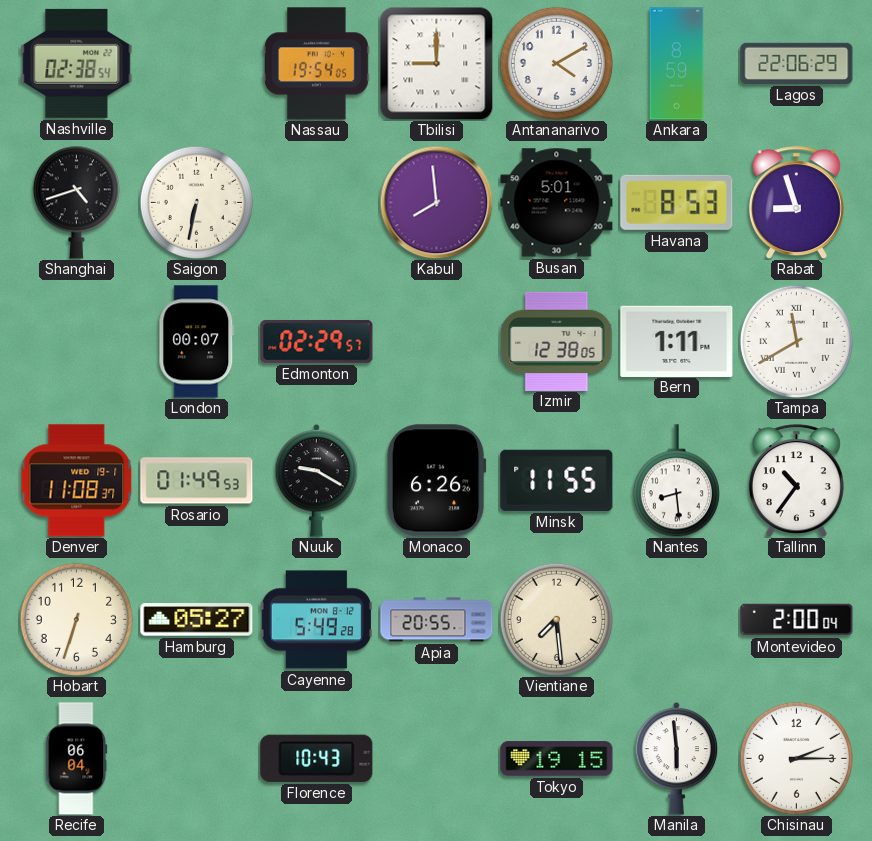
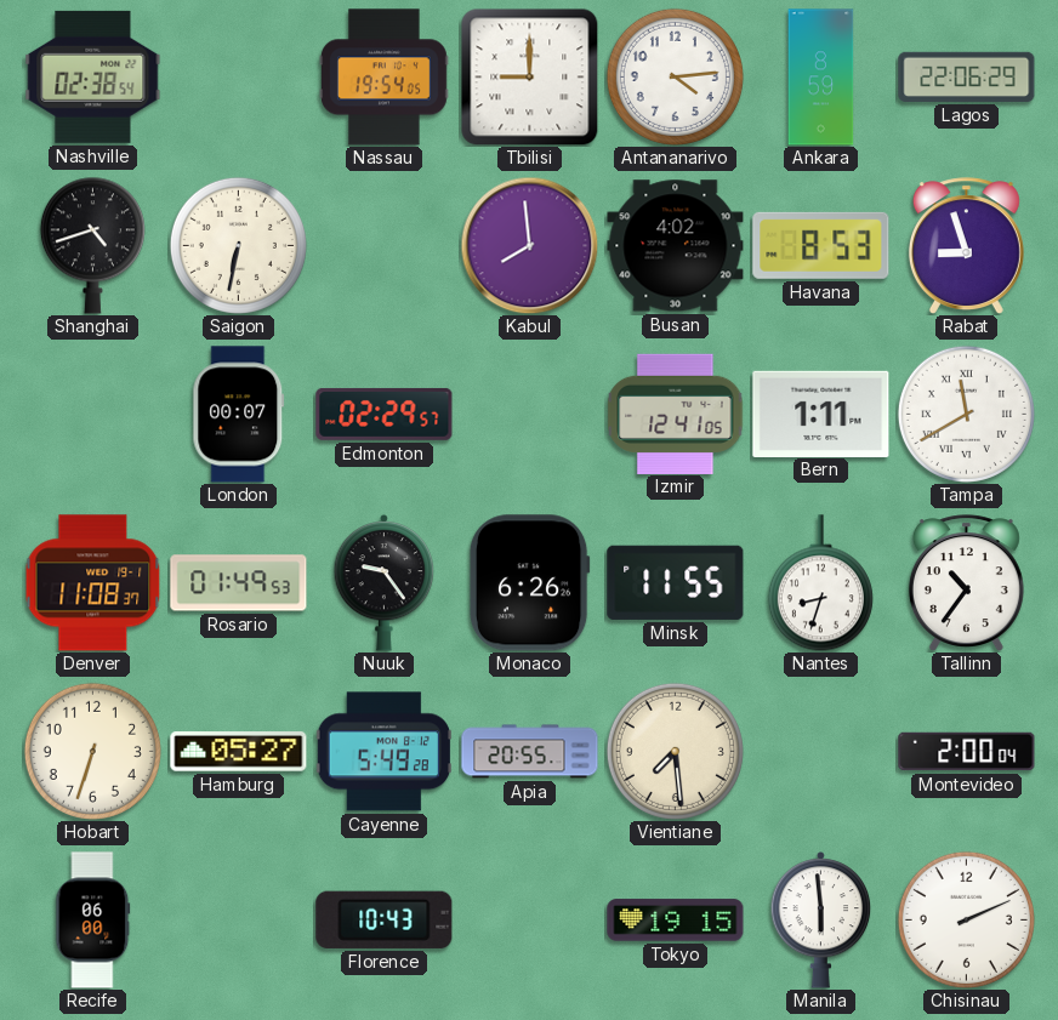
Antananarivo: 4:10 -> 4:14 (675, 76)
Busan: 5:01 -> 4:02 (676, 246)
Izmir: 12:38 -> 12:41 (676, 414)
Nuuk: 9:20 -> 9:24 (385, 583)
Nantes: 8:29 -> 8:33 (820, 583)
Recife: 06:04 -> 06:00 (93, 921)
Chisinau: 2:15 -> 2:11 (966, 919)
